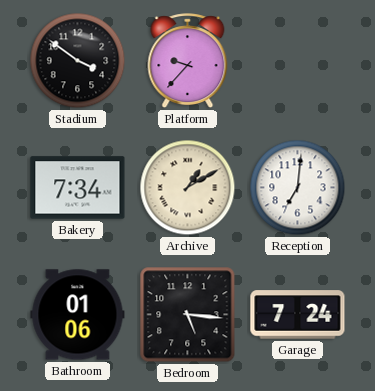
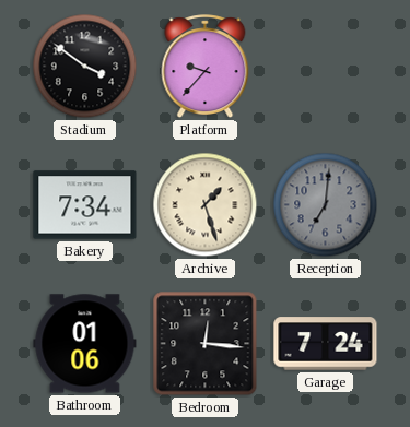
Archive: 1:10 -> 1:27 (206, 205)
Reception dial: white -> grey (326, 205)
Bedroom: 5:16 -> 12:16 (206, 344)
